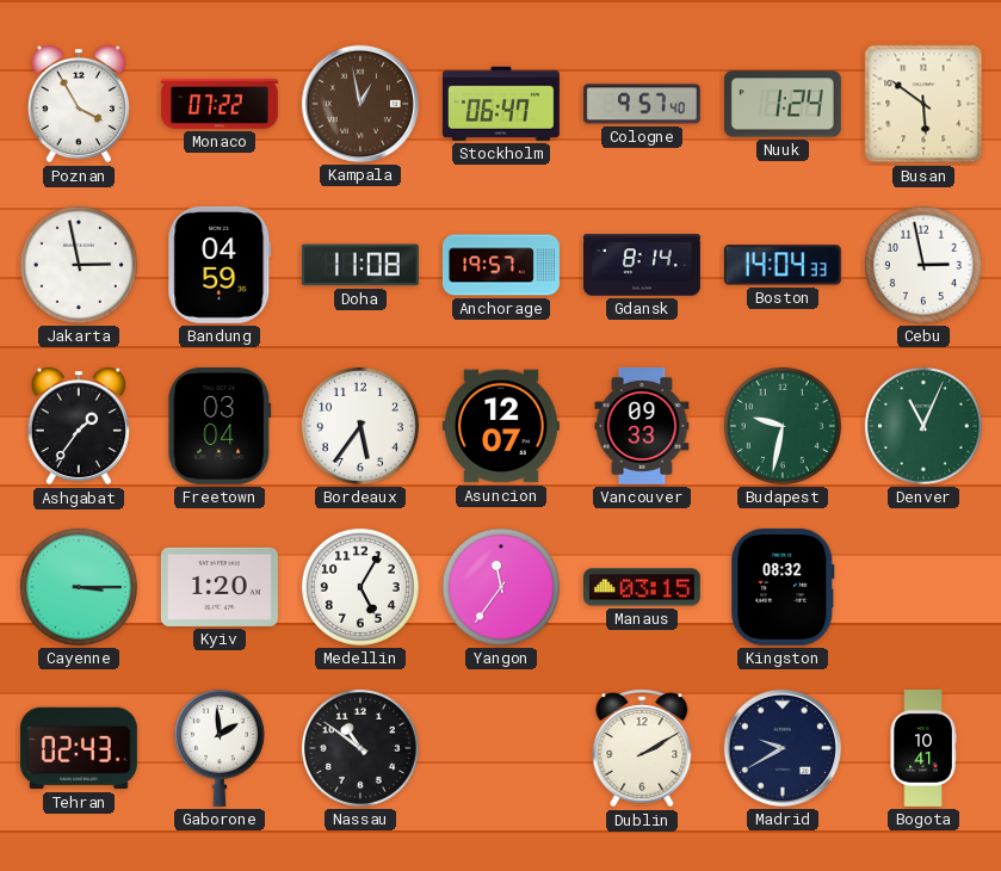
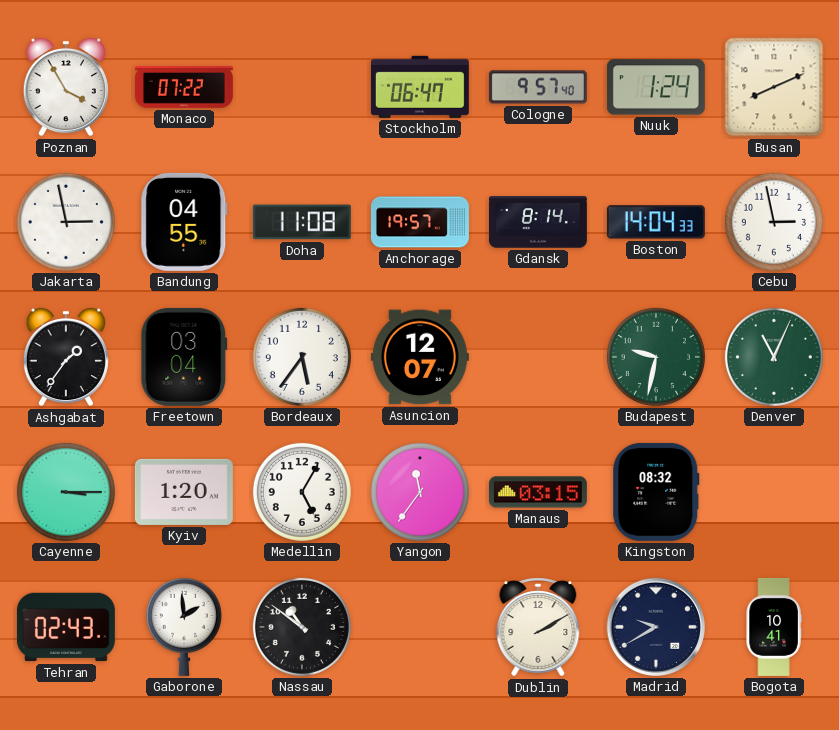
Kampala: 12:58 -> none (360, 104)
Busan: 5:51 -> 8:11 (774, 87)
Bandung: 04:59 -> 04:55 (184, 222)
Vancouver: 09:33 -> none (642, 426)
